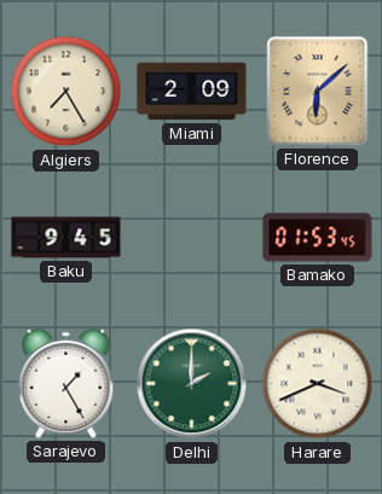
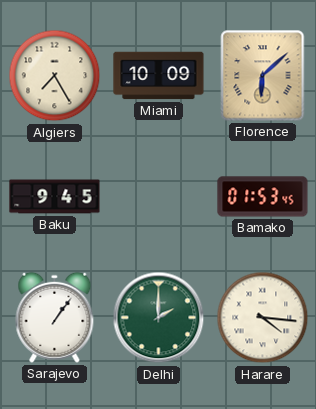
Miami: 2:09 -> 10:09 (159, 76)
Sarajevo: 1:25 -> 1:06 (55, 317)
Harare: 3:41 -> 4:16 (263, 318)
